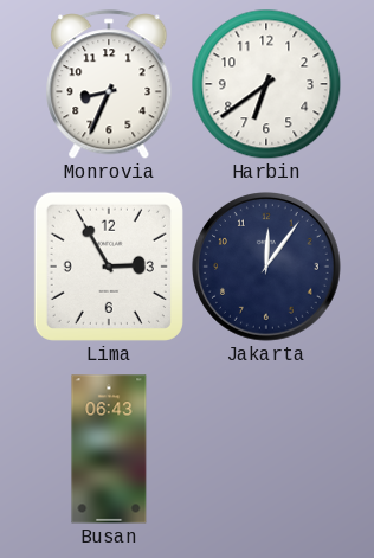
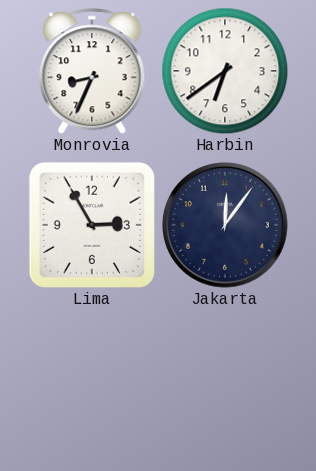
Busan: 06:43 -> none (109, 449)
